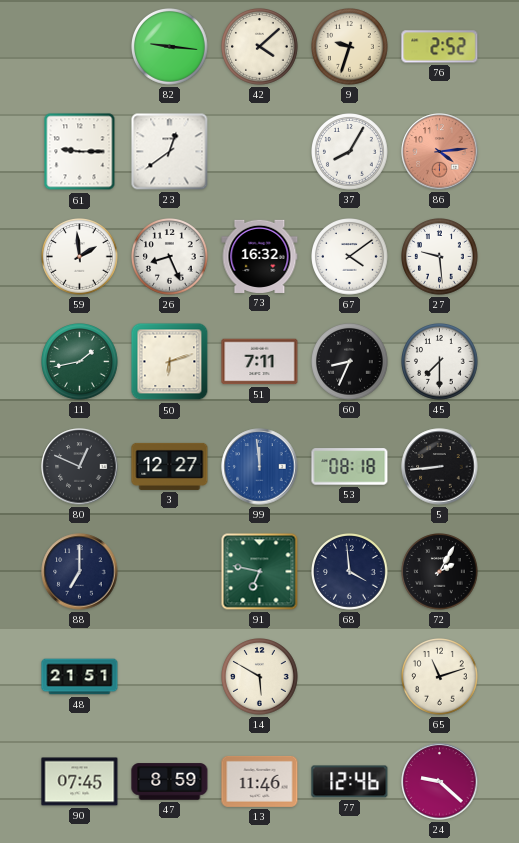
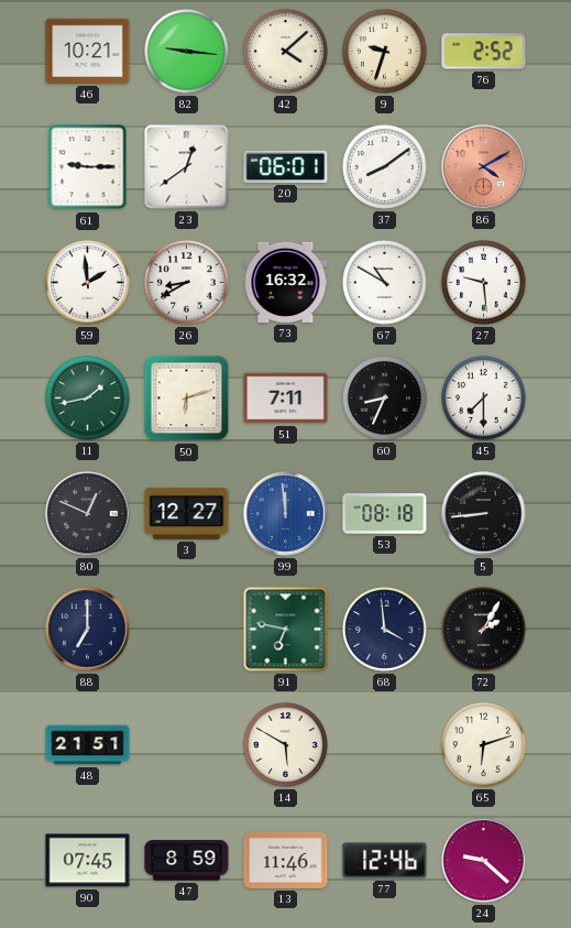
46: none -> 10:21 (88, 51)
20: none -> 06:01 (286, 166)
37: 8:05 -> 8:09 (385, 167)
86: 4:14 -> 4:10 (484, 167)
26: 8:26 -> 8:40 (187, 283)
67: 4:09 -> 10:50 (385, 283)
65: 11:12 -> 6:12 (484, 745)
